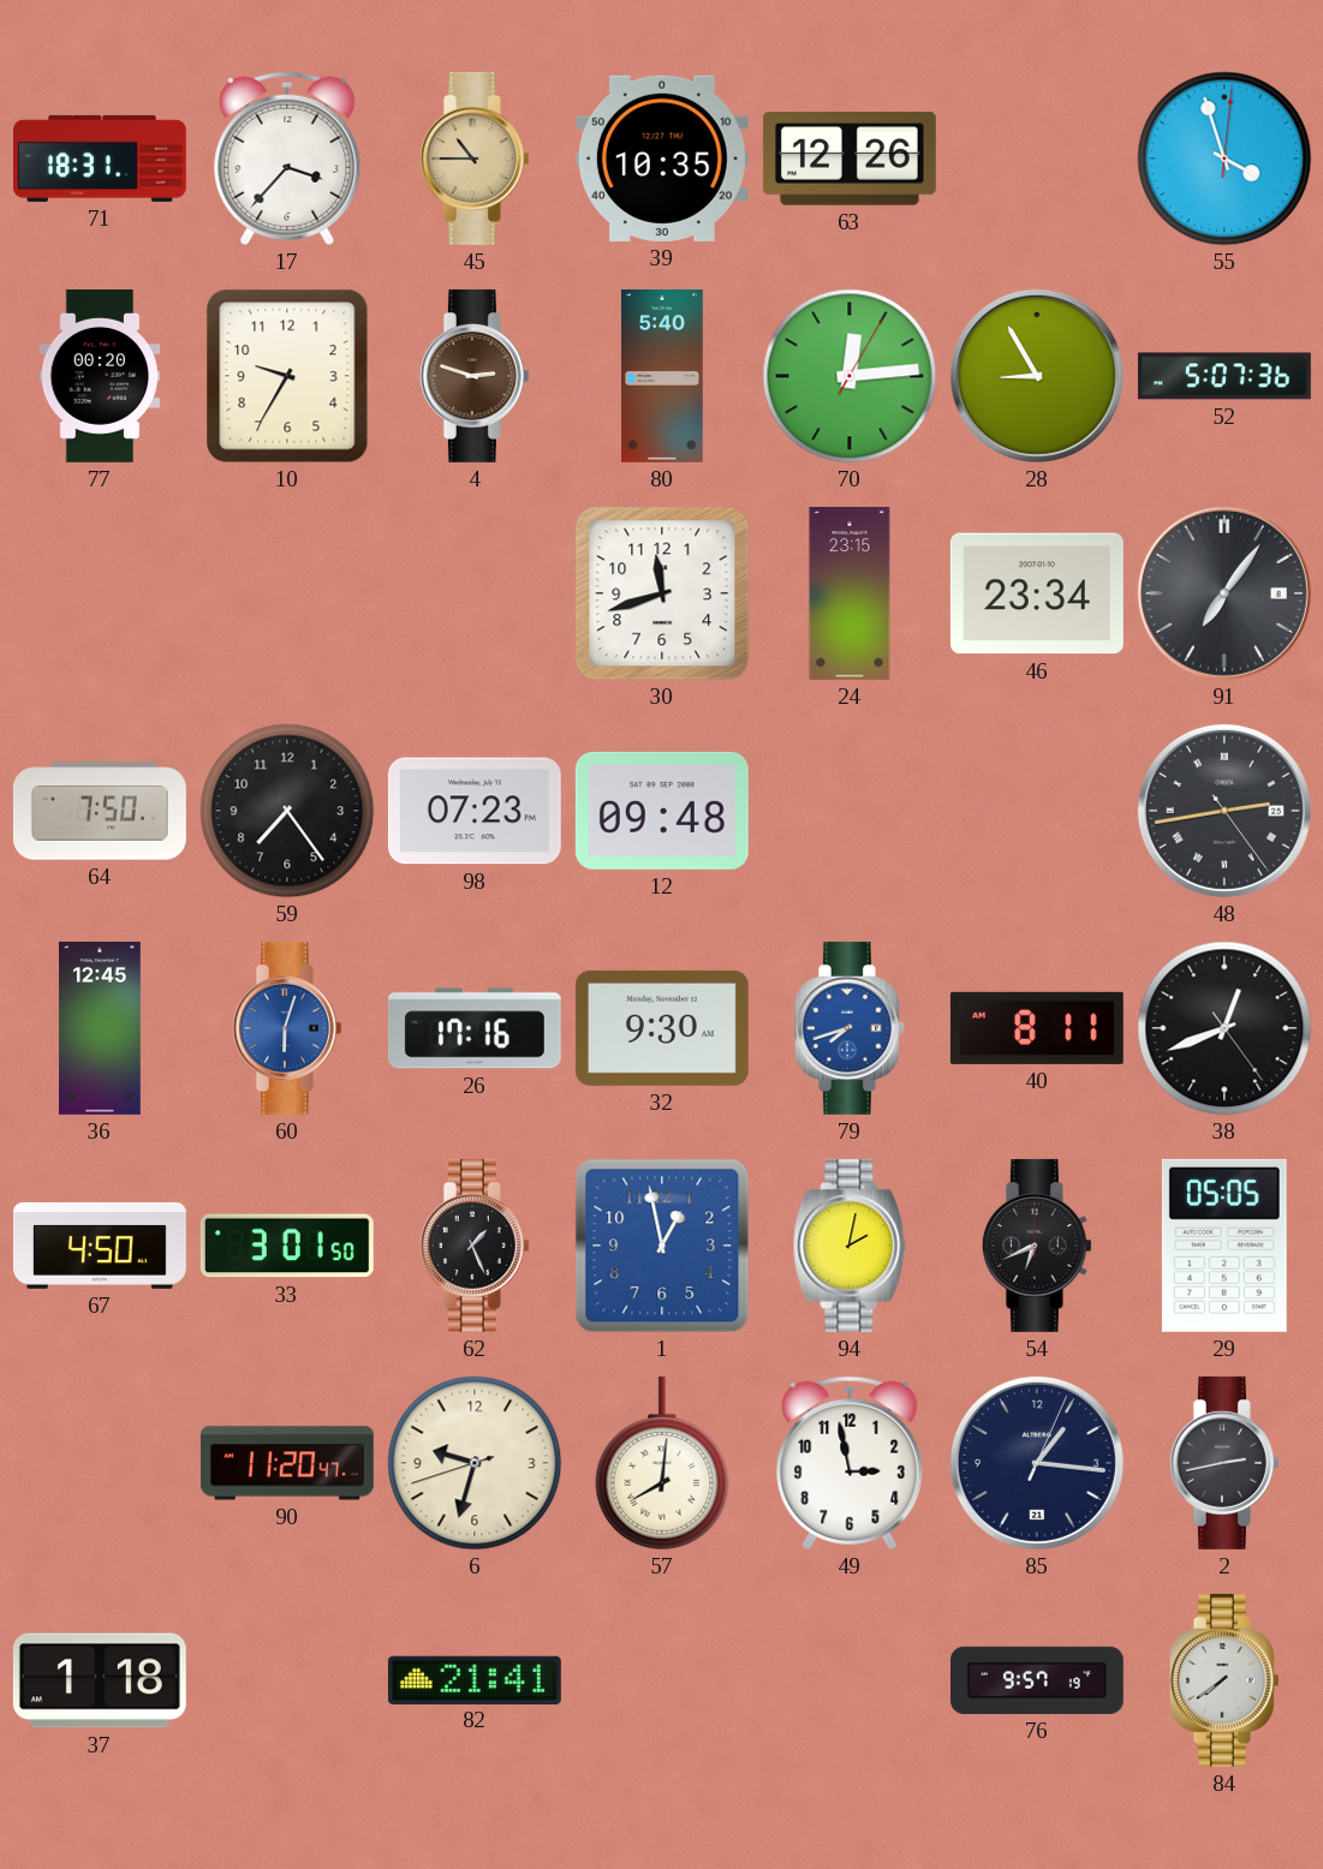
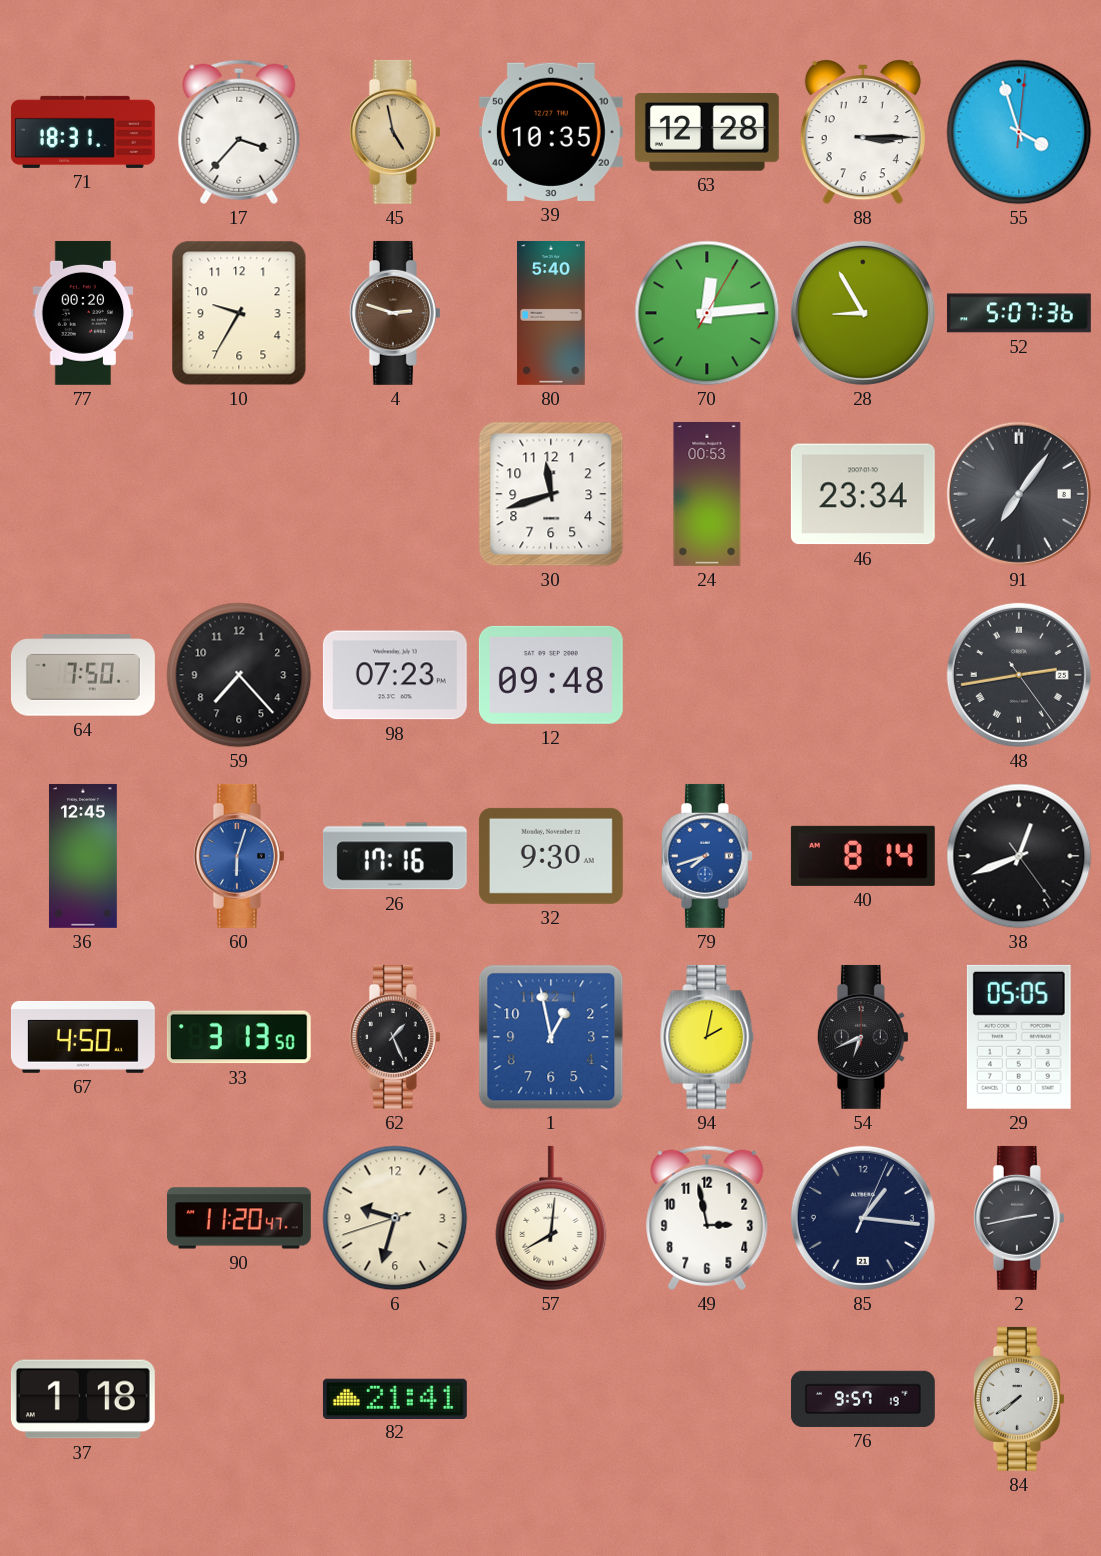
45: 10:45 -> 4:58 (395, 132)
63: 12:26 -> 12:28 (707, 132)
88: none -> 3:15 (863, 133)
24: 23:15 -> 00:53 (707, 494)
59: 7:24 -> 7:23 (239, 675)
40: 8:11 -> 8:14 (863, 856)
33: 3:01 -> 3:13 (239, 1037)
